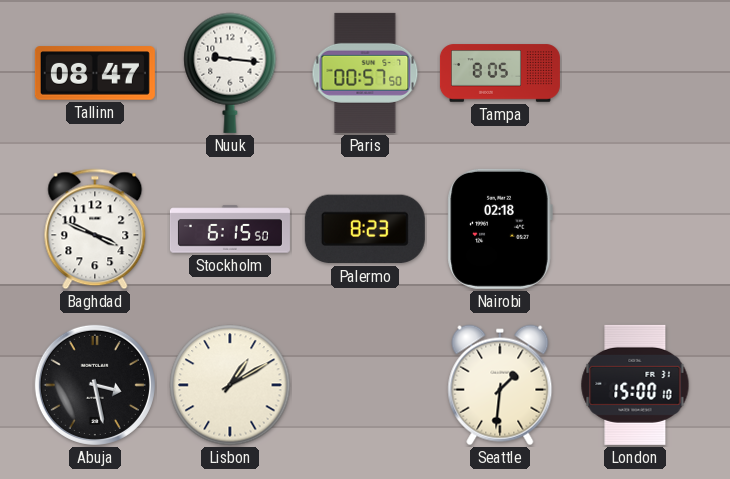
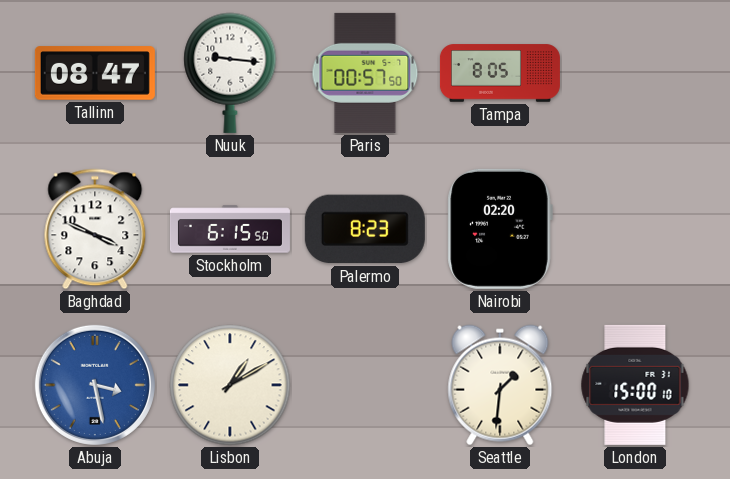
Nairobi: 02:18 -> 02:20 (500, 229)
Abuja dial: black -> blue (95, 385)
